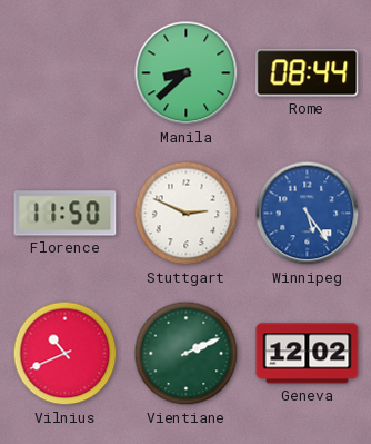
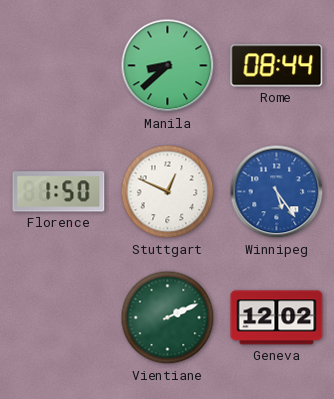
Florence: 11:50 -> 1:50 (59, 192)
Stuttgart: 2:49 -> 12:49 (168, 192)
Vilnius: 10:41 -> none (66, 354)
